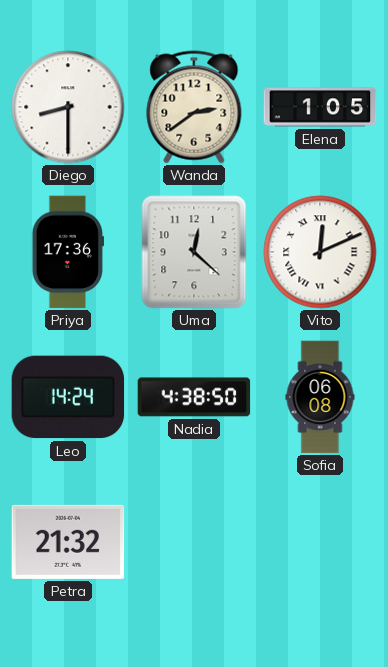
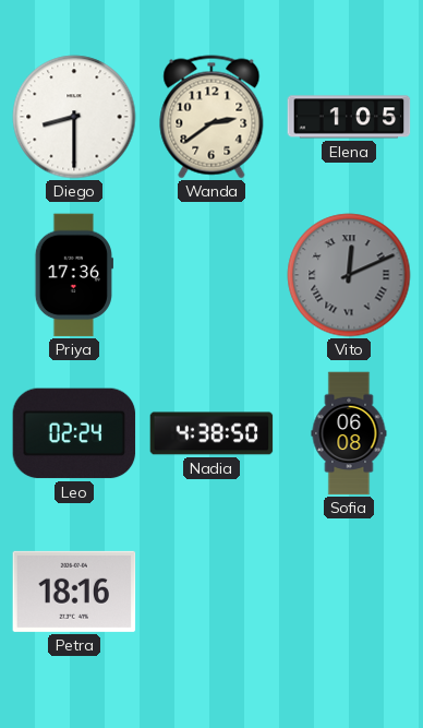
Uma: 12:22 -> none (194, 252)
Vito dial: white -> grey (349, 275)
Leo: 14:24 -> 02:24 (74, 433)
Petra: 21:32 -> 18:16 (74, 592)
